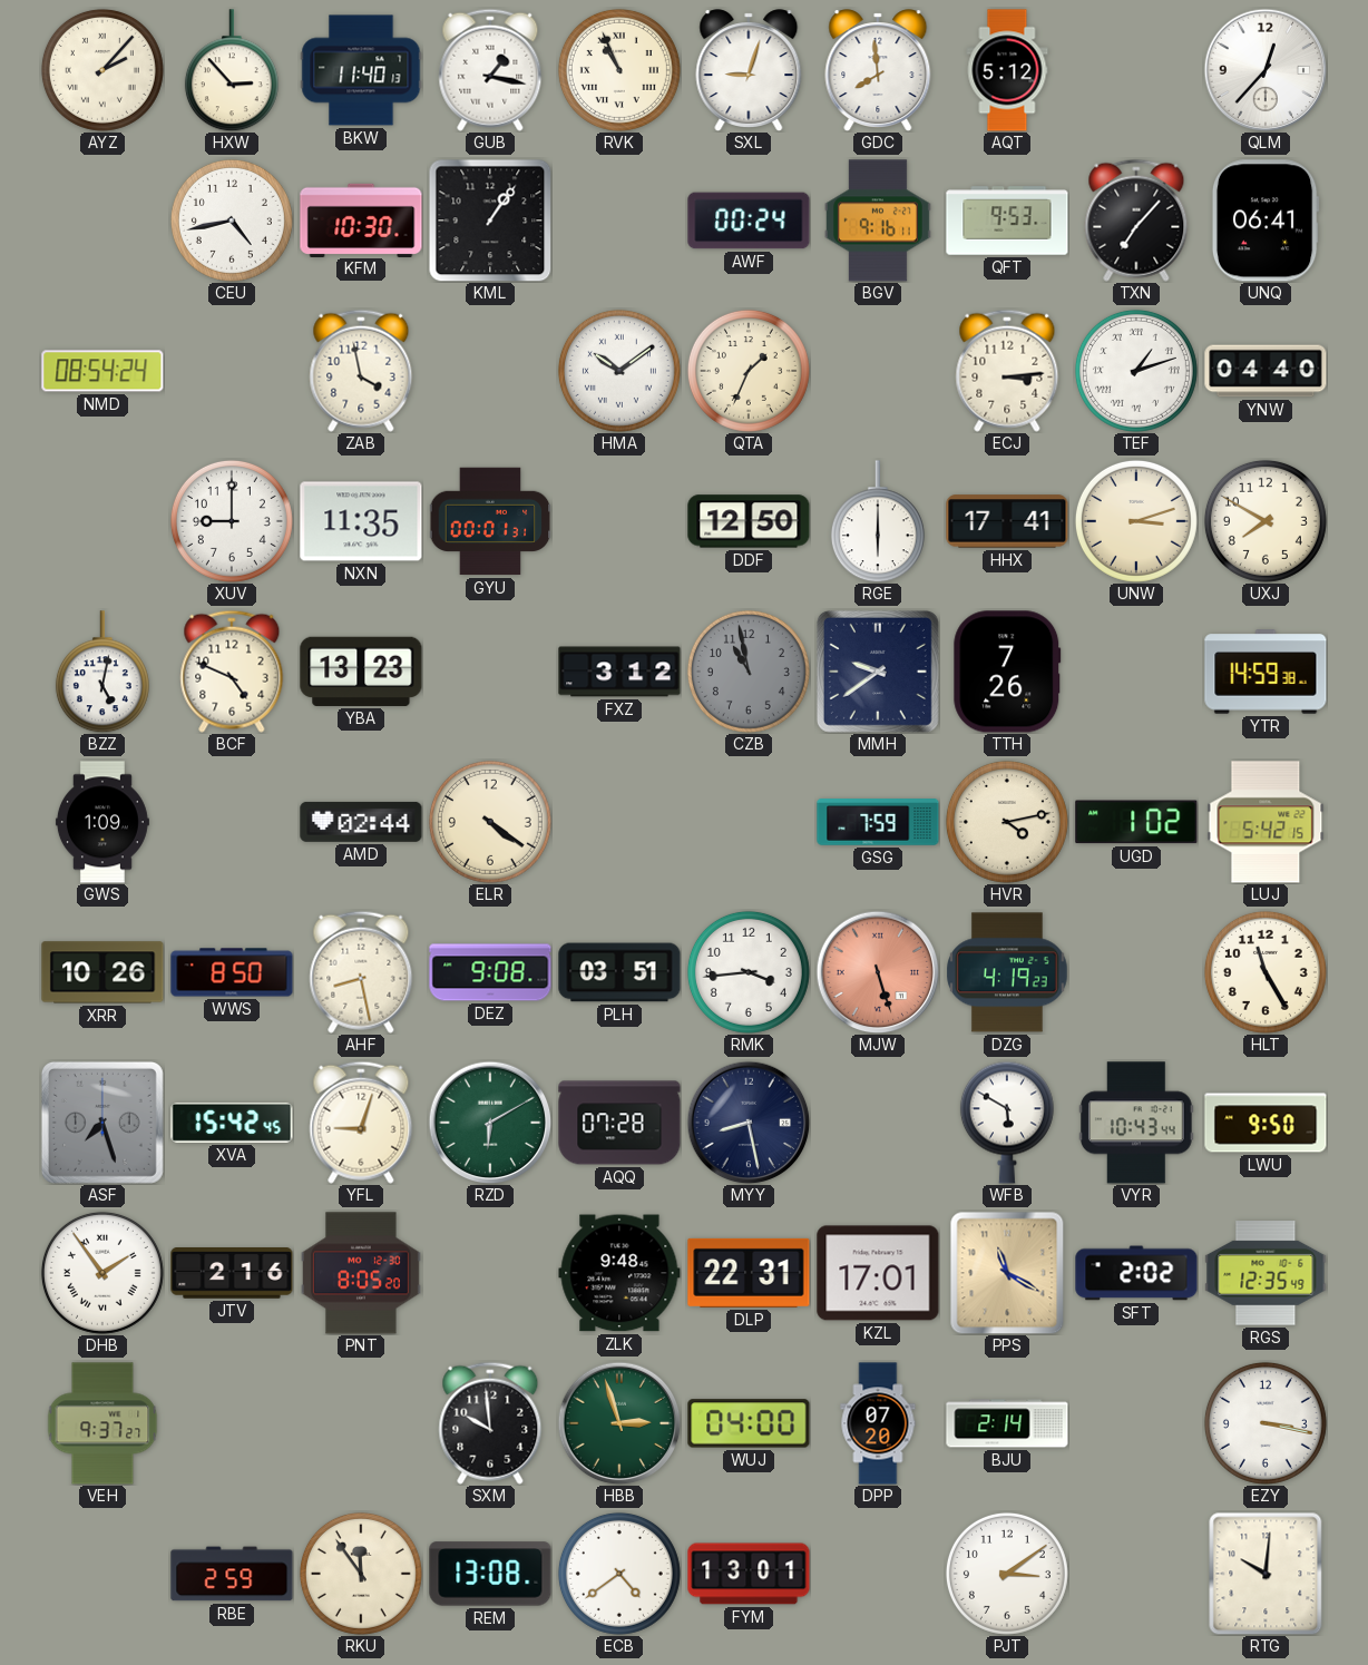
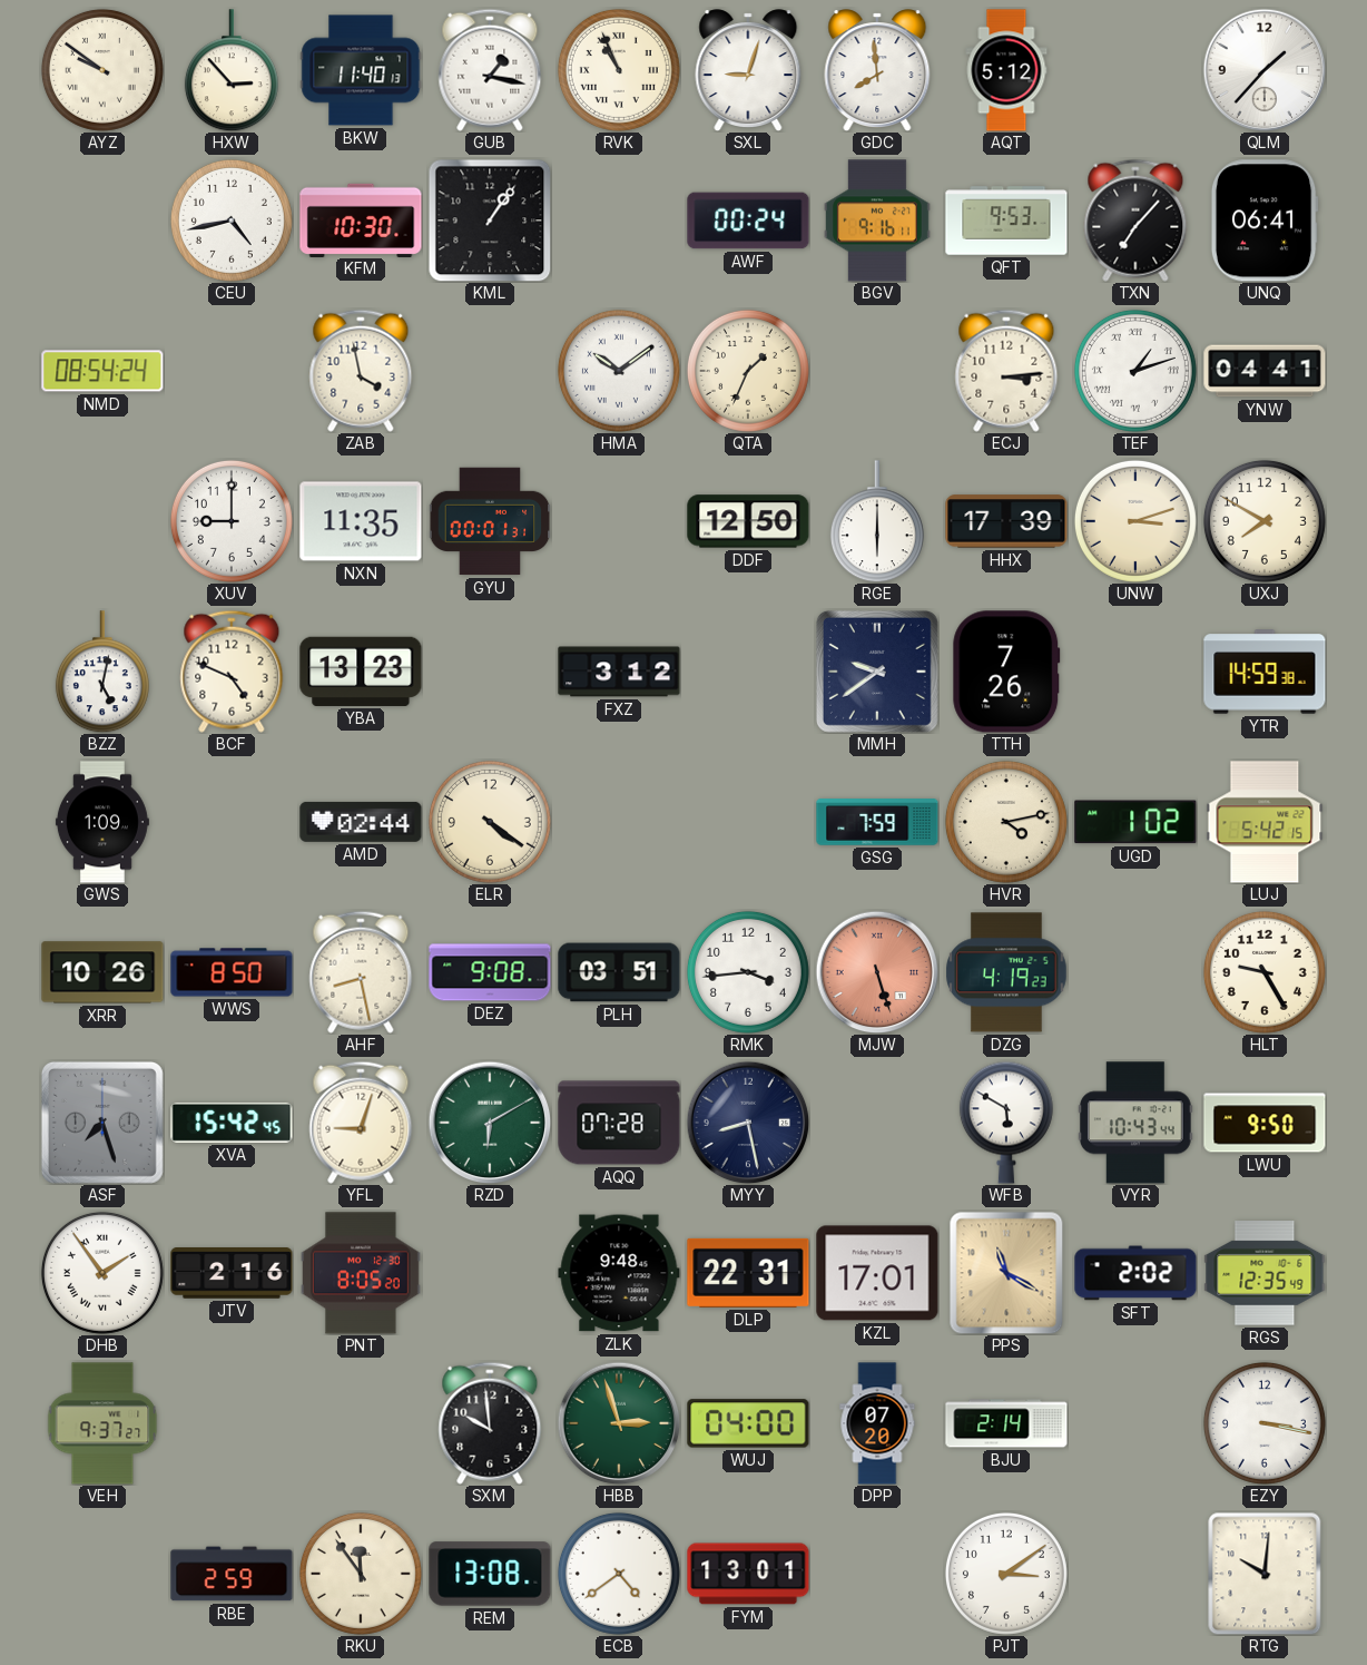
AYZ: 2:07 -> 9:51 (102, 70)
QLM: 12:37 -> 1:37 (1265, 70)
YNW: 04:40 -> 04:41 (1265, 371)
HHX: 17:41 -> 17:39 (1006, 521)
CZB: 10:58 -> none (749, 672)
HLT: 11:25 -> 9:25 (1265, 972)
